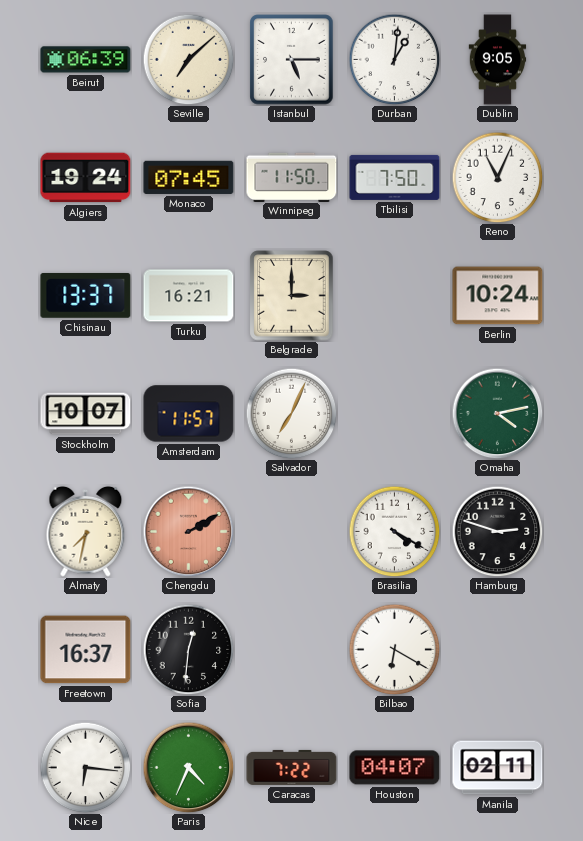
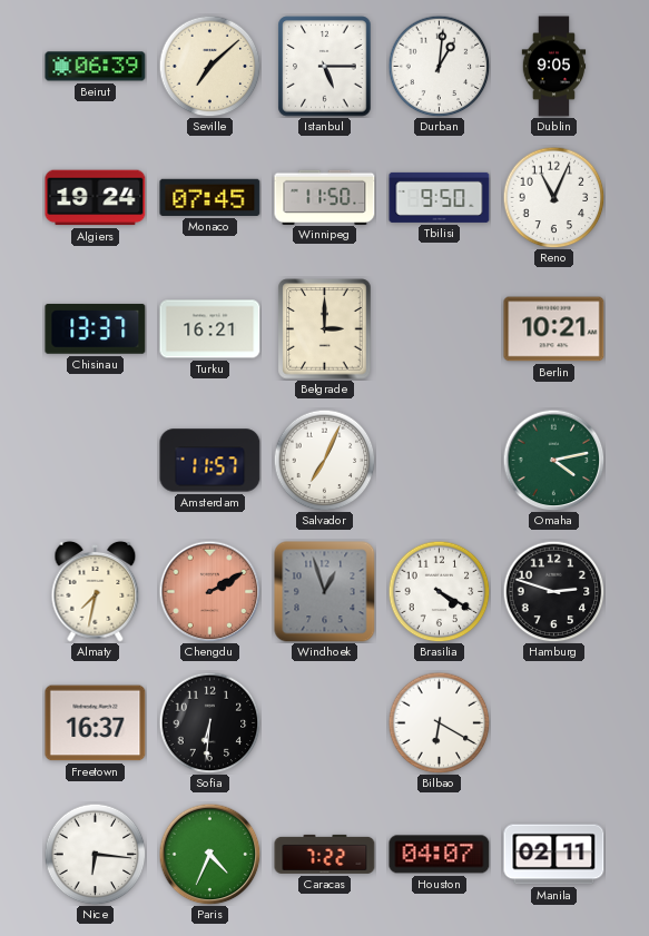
Tbilisi: 7:50 -> 9:50 (440, 197)
Berlin: 10:24 -> 10:21 (554, 329)
Stockholm: 10:07 -> none (86, 414)
Windhoek: none -> 12:57 (325, 592)
Sofia: 12:31 -> 6:31 (209, 722)
